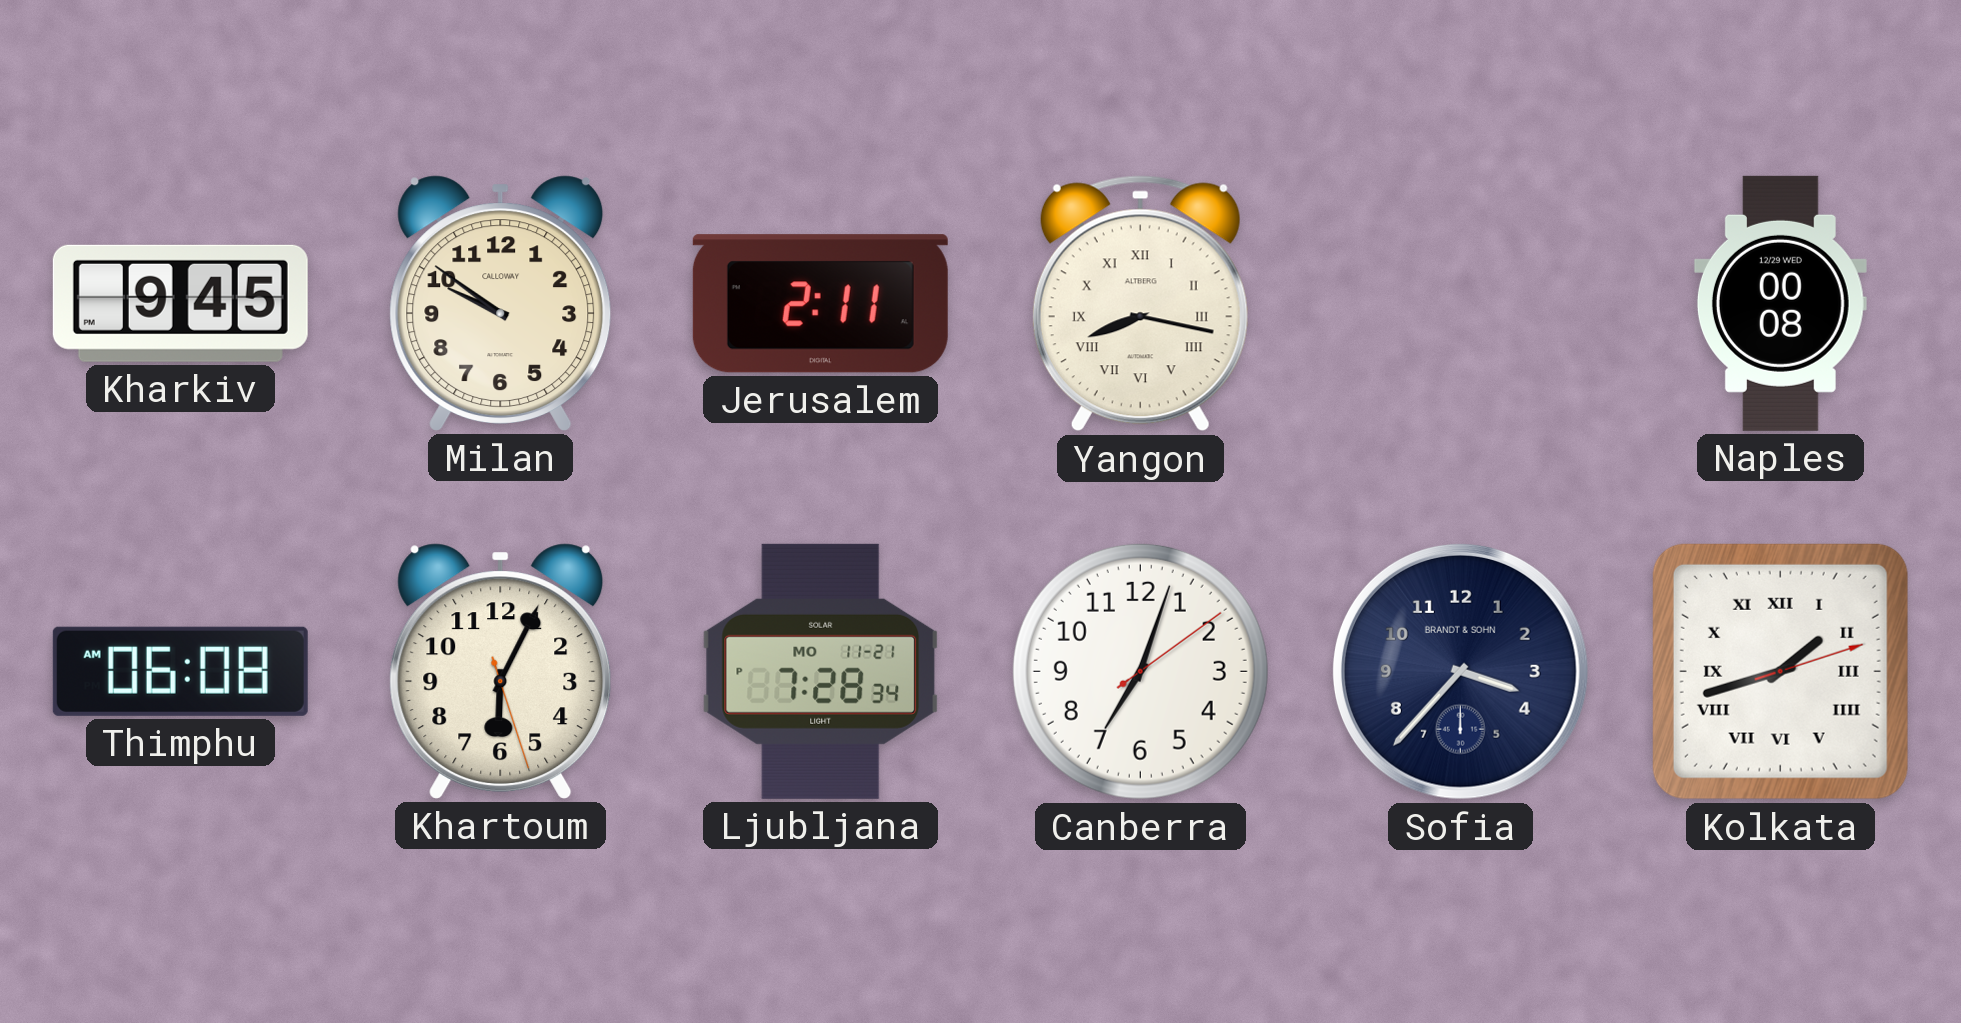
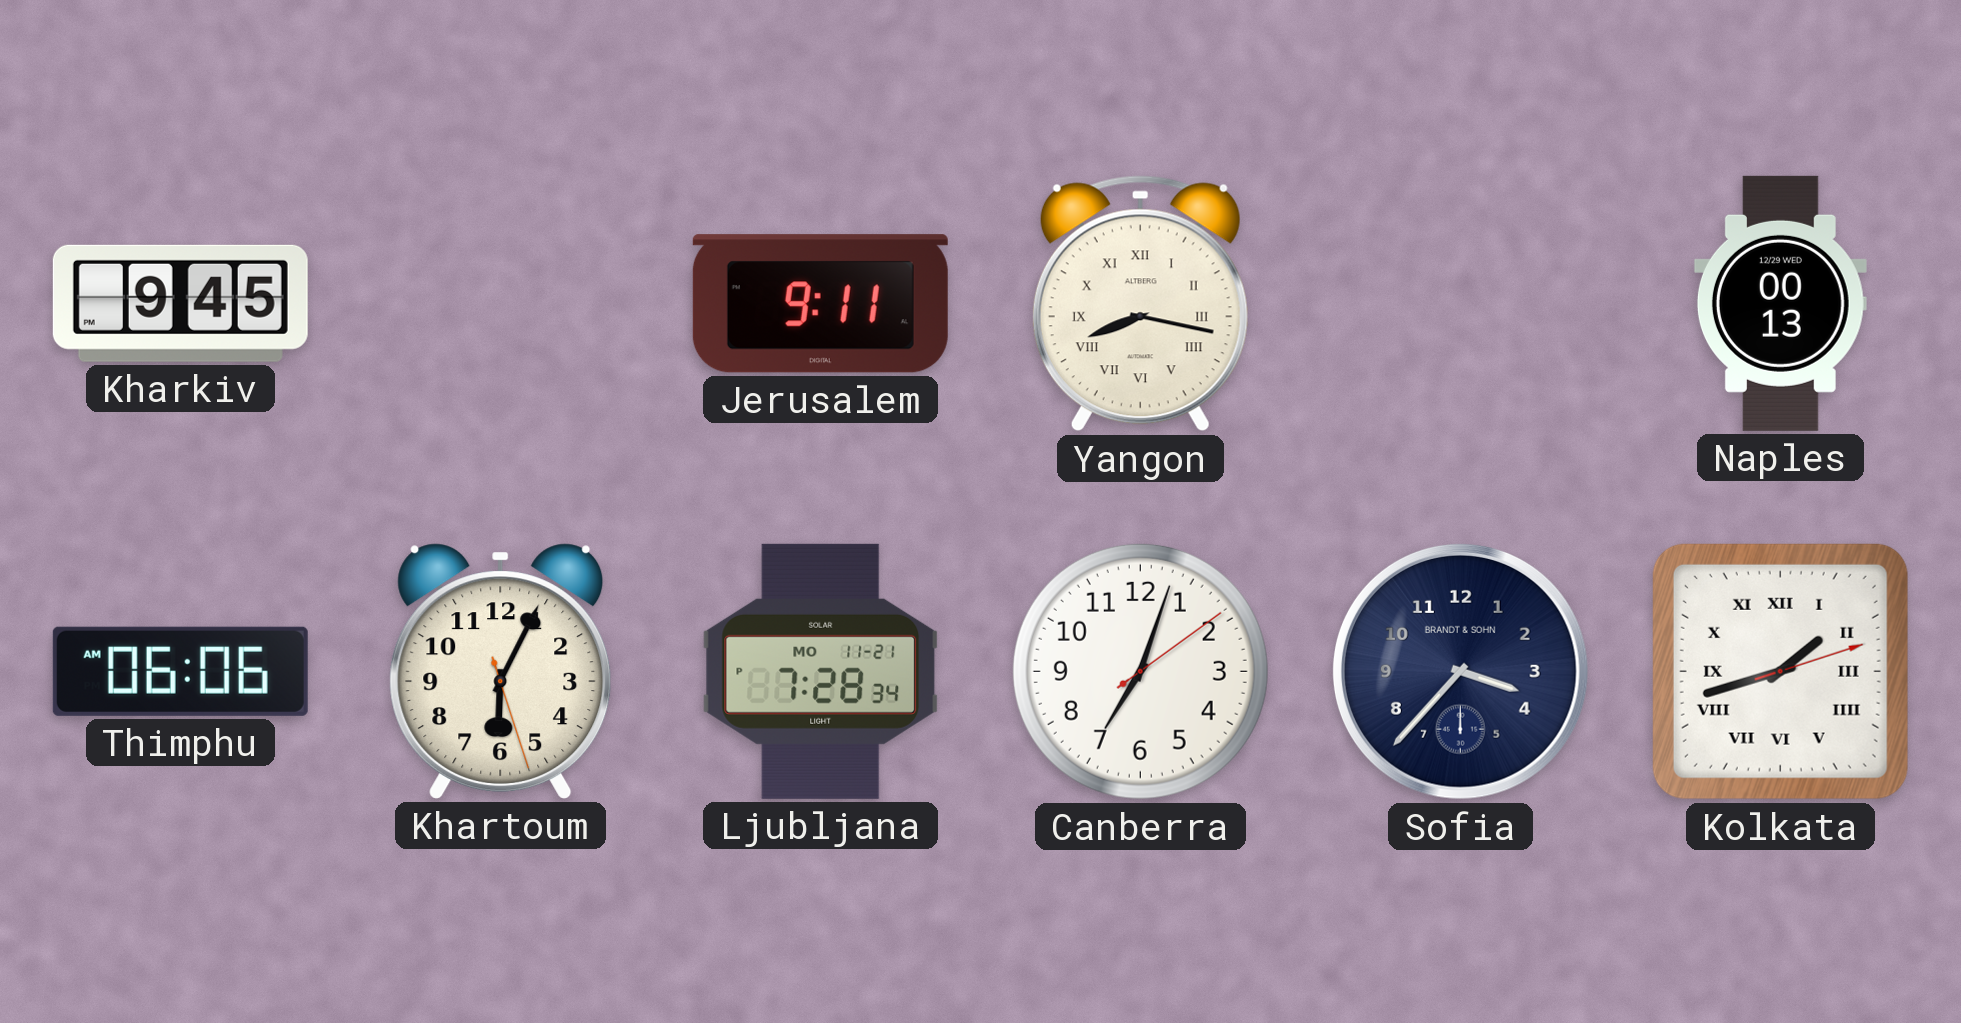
Milan: 9:51 -> none (501, 303)
Jerusalem: 2:11 -> 9:11 (820, 304)
Naples: 00:08 -> 00:13 (1780, 303)
Thimphu: 06:08 -> 06:06 (180, 671)
